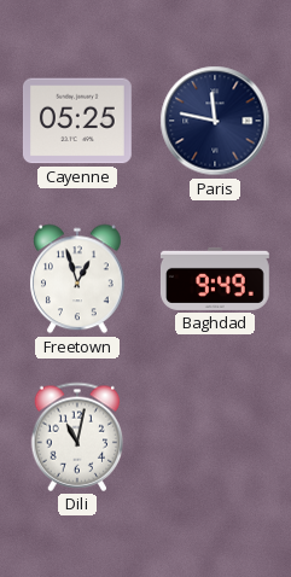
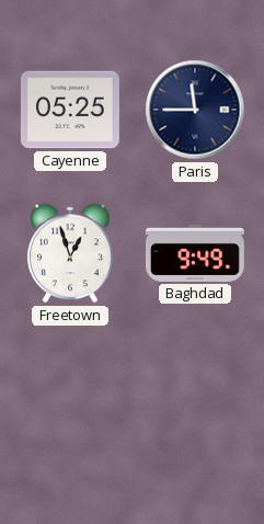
Paris: 11:47 -> 11:45 (195, 110)
Dili: 11:02 -> none (77, 437)
